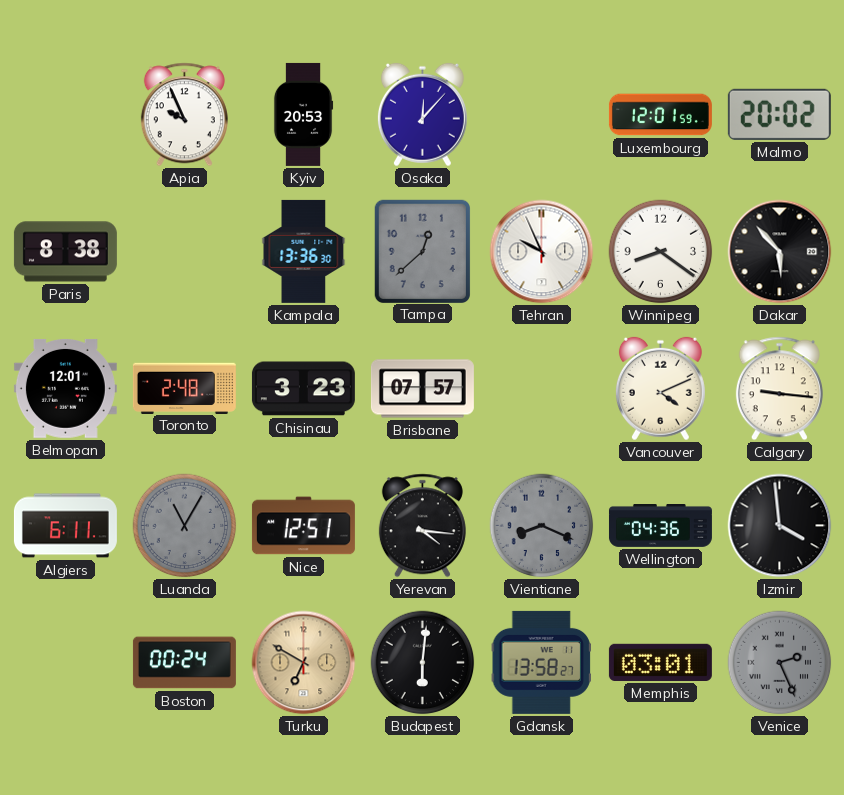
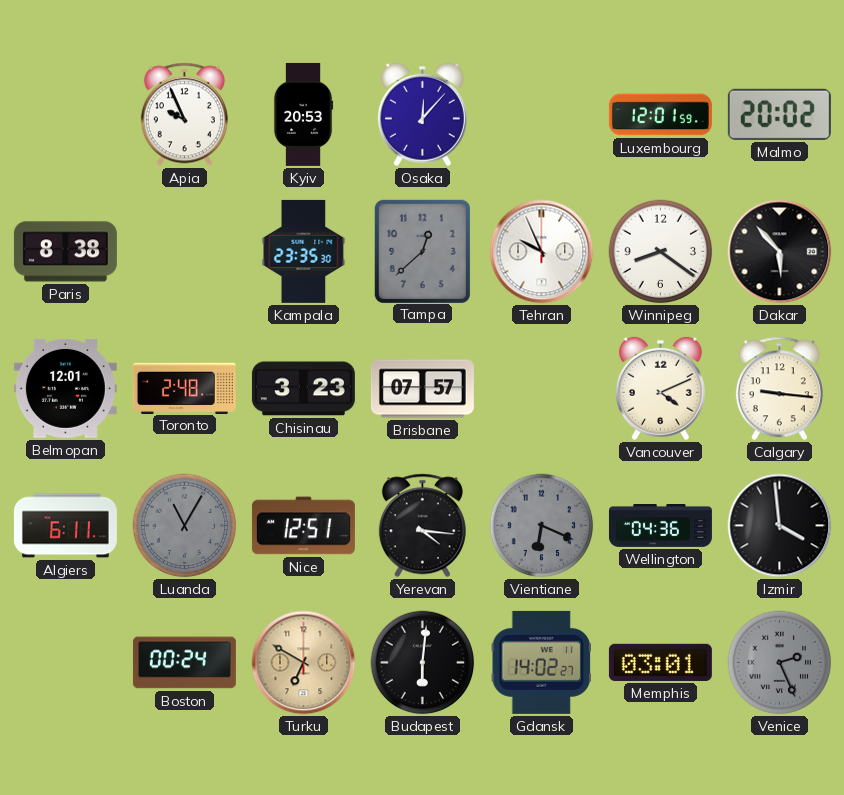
Kampala: 13:36 -> 23:35 (304, 251)
Vientiane: 8:19 -> 6:19 (542, 526)
Gdansk: 13:58 -> 14:02 (541, 662)
